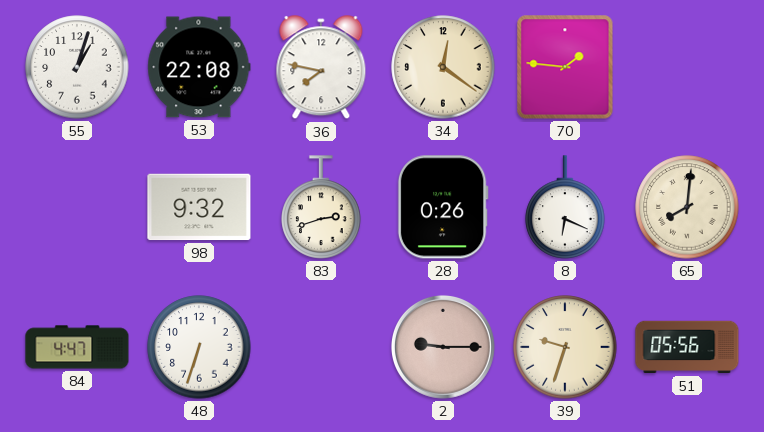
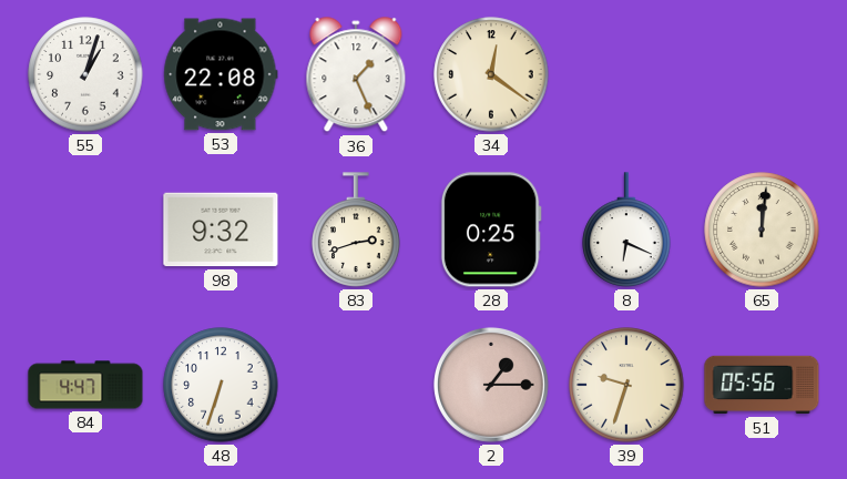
36: 7:47 -> 1:26 (356, 75)
70: 1:46 -> none (565, 67)
28: 0:26 -> 0:25 (491, 230)
65: 8:01 -> 12:01 (762, 230)
2: 9:15 -> 1:15 (491, 385)
